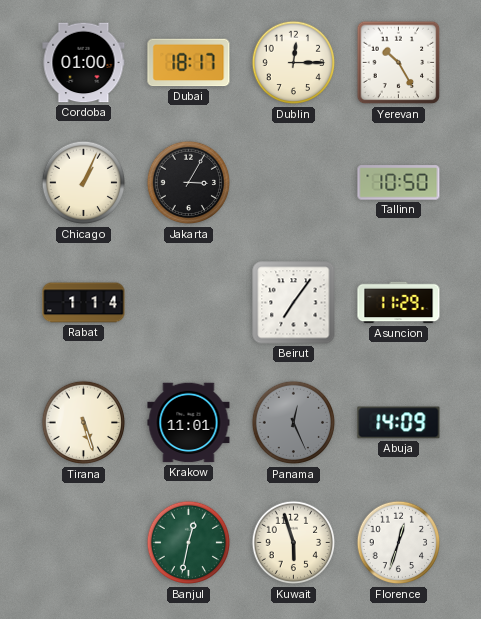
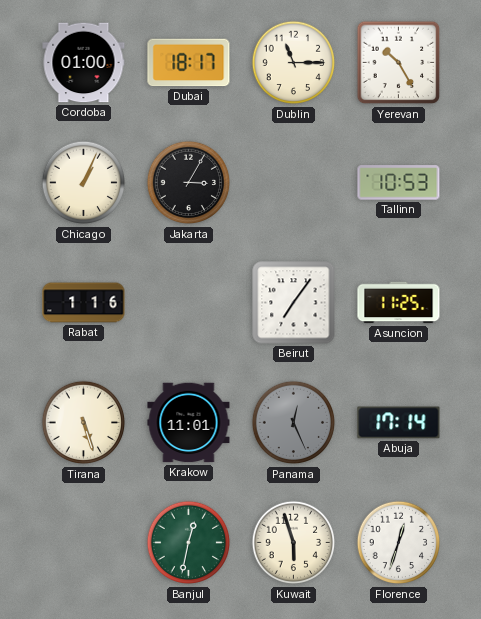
Dublin: 12:15 -> 11:15 (294, 63)
Tallinn: 10:50 -> 10:53 (399, 183)
Rabat: 1:14 -> 1:16 (84, 303)
Asuncion: 11:29 -> 11:25 (399, 303)
Abuja: 14:09 -> 17:14 (399, 423)
